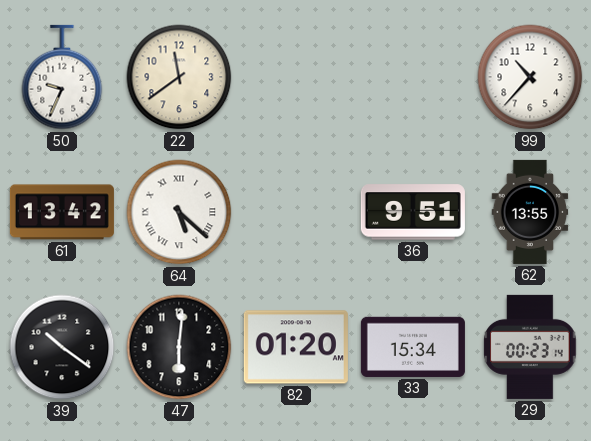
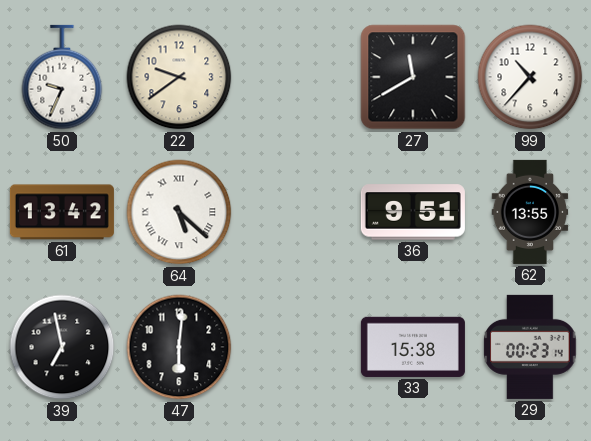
22: 11:39 -> 9:39 (179, 77)
27: none -> 11:40 (413, 77)
39: 10:21 -> 6:58 (62, 347)
82: 01:20 -> none (296, 347)
33: 15:34 -> 15:38 (413, 347)
